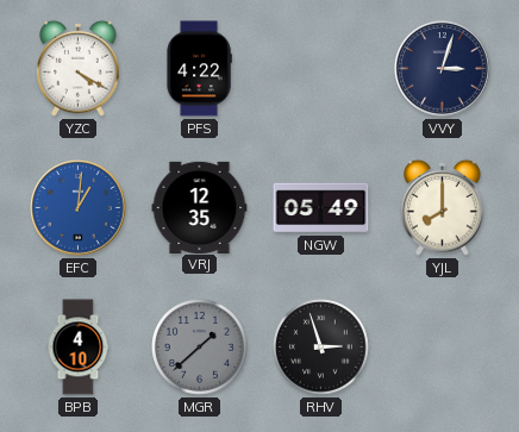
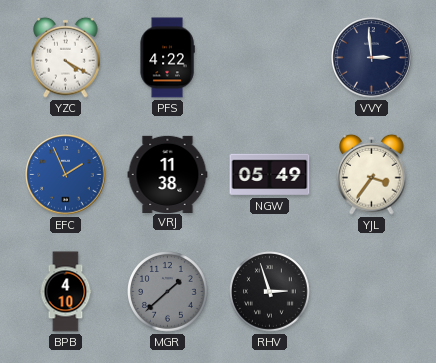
VVY: 3:03 -> 2:59 (372, 58)
EFC: 1:01 -> 1:56 (66, 175)
VRJ: 12:35 -> 11:38 (168, 174)
YJL: 8:00 -> 3:36 (372, 174)
